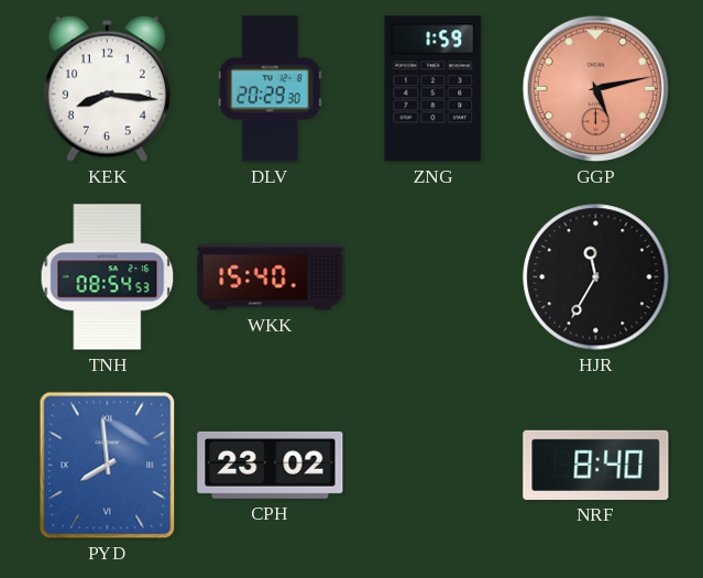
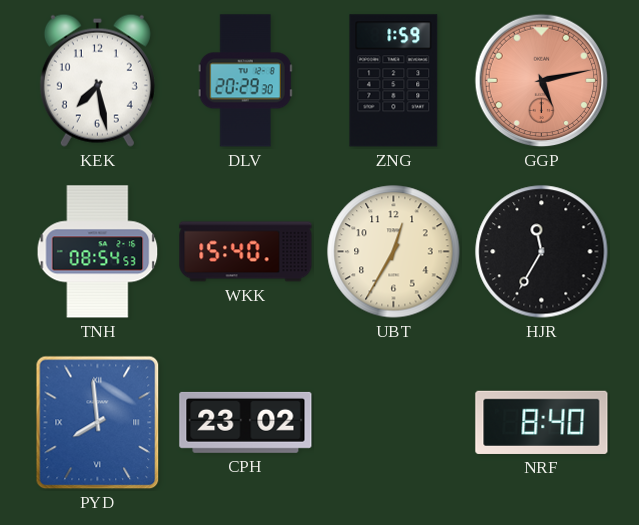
KEK: 8:16 -> 7:28 (97, 80)
UBT: none -> 12:35 (394, 252)
